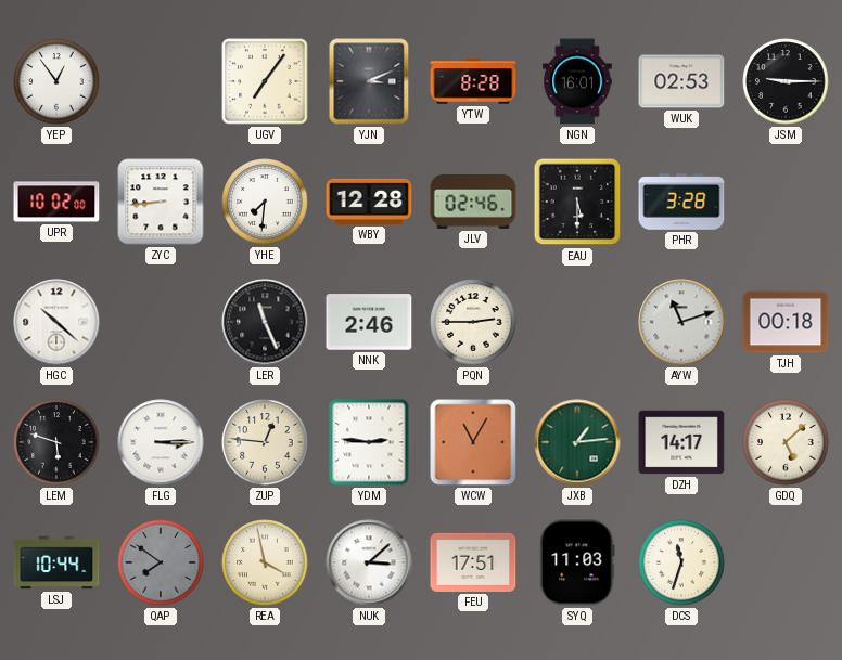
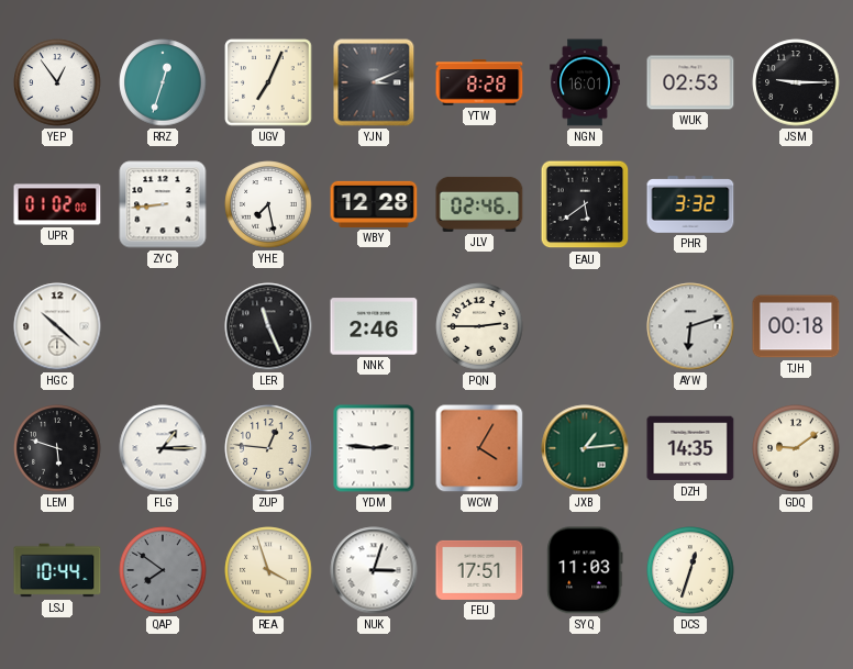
RRZ: none -> 12:33 (163, 82)
UGV: 7:06 -> 7:04 (268, 82)
UPR: 10:02 -> 01:02 (57, 204)
YHE: 7:31 -> 7:28 (268, 204)
EAU: 5:30 -> 5:39 (585, 204)
PHR: 3:28 -> 3:32 (690, 204)
AYW: 11:12 -> 6:12 (690, 326)
FLG: 3:15 -> 1:15 (163, 448)
WCW: 11:05 -> 4:05 (479, 448)
DZH: 14:17 -> 14:35 (690, 448)
GDQ: 5:08 -> 9:09 (796, 448)
REA: 3:58 -> 3:57 (268, 570)
NUK: 3:08 -> 3:03 (374, 570)
DCS: 11:33 -> 12:33 (690, 570)
